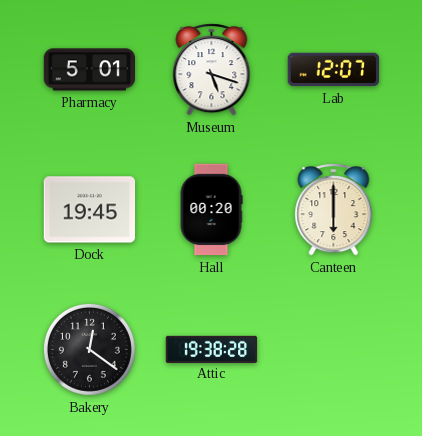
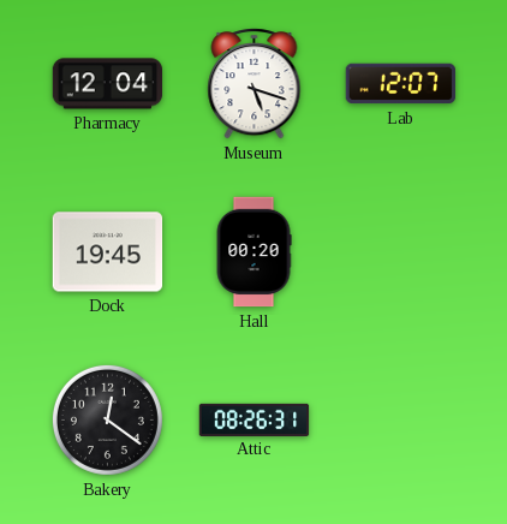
Pharmacy: 5:01 -> 12:04 (108, 84)
Canteen: 6:00 -> none (334, 210)
Attic: 19:38 -> 08:26 (255, 419)
